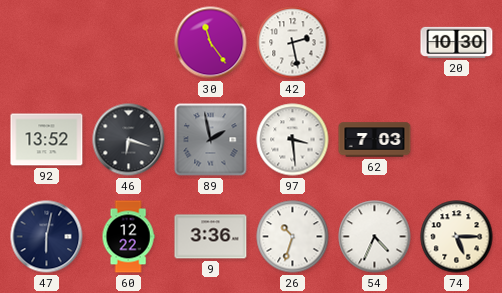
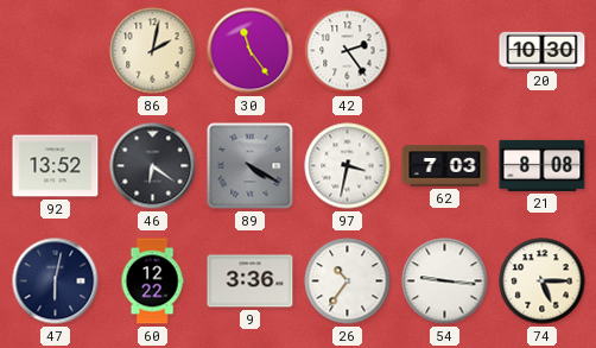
86: none -> 2:02 (153, 51)
42: 2:28 -> 2:24 (348, 51)
46: 6:18 -> 6:21 (153, 166)
89: 1:58 -> 4:20 (251, 166)
97: 3:29 -> 3:32 (348, 166)
21: none -> 8:08 (543, 165)
26: 10:33 -> 10:36 (348, 281)
54: 4:34 -> 9:16 (445, 281)
